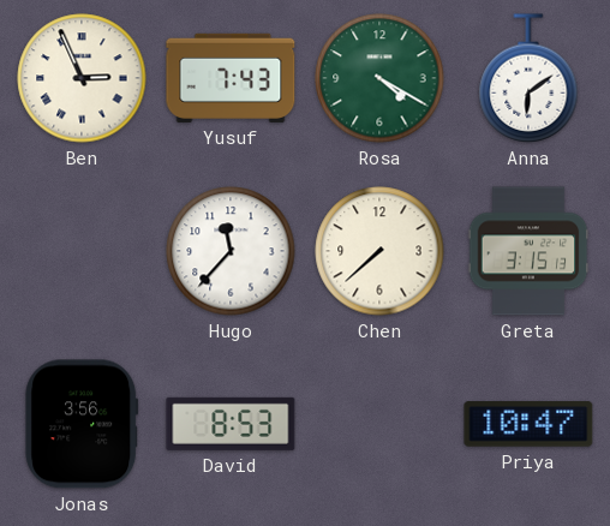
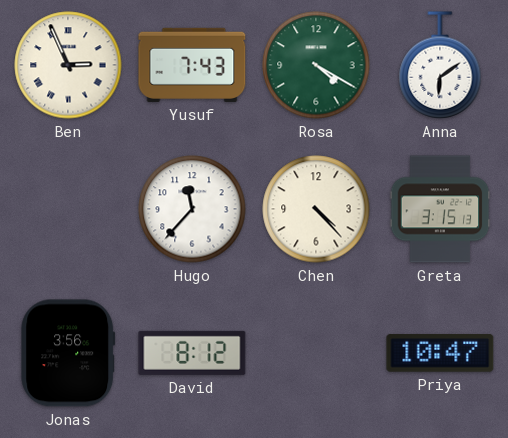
Chen: 7:38 -> 4:23 (316, 209)
David: 8:53 -> 8:12 (192, 353)
